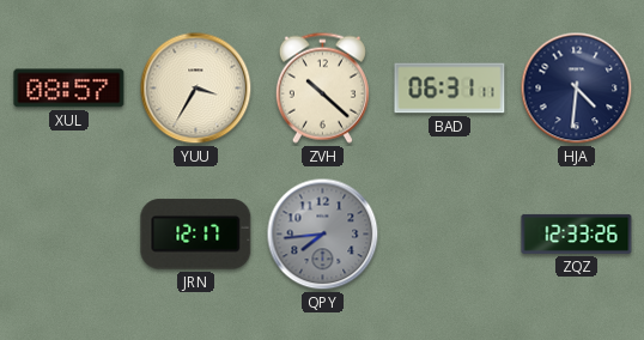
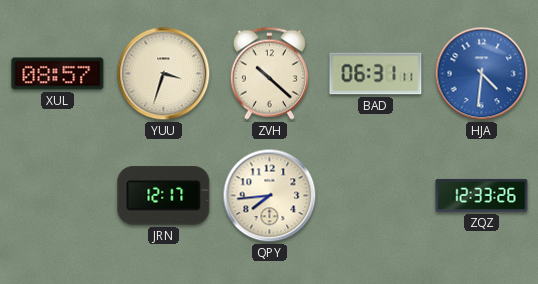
YUU: 3:35 -> 3:33 (164, 74)
HJA dial: navy -> blue (482, 74)
QPY dial: grey -> cream (270, 196)
